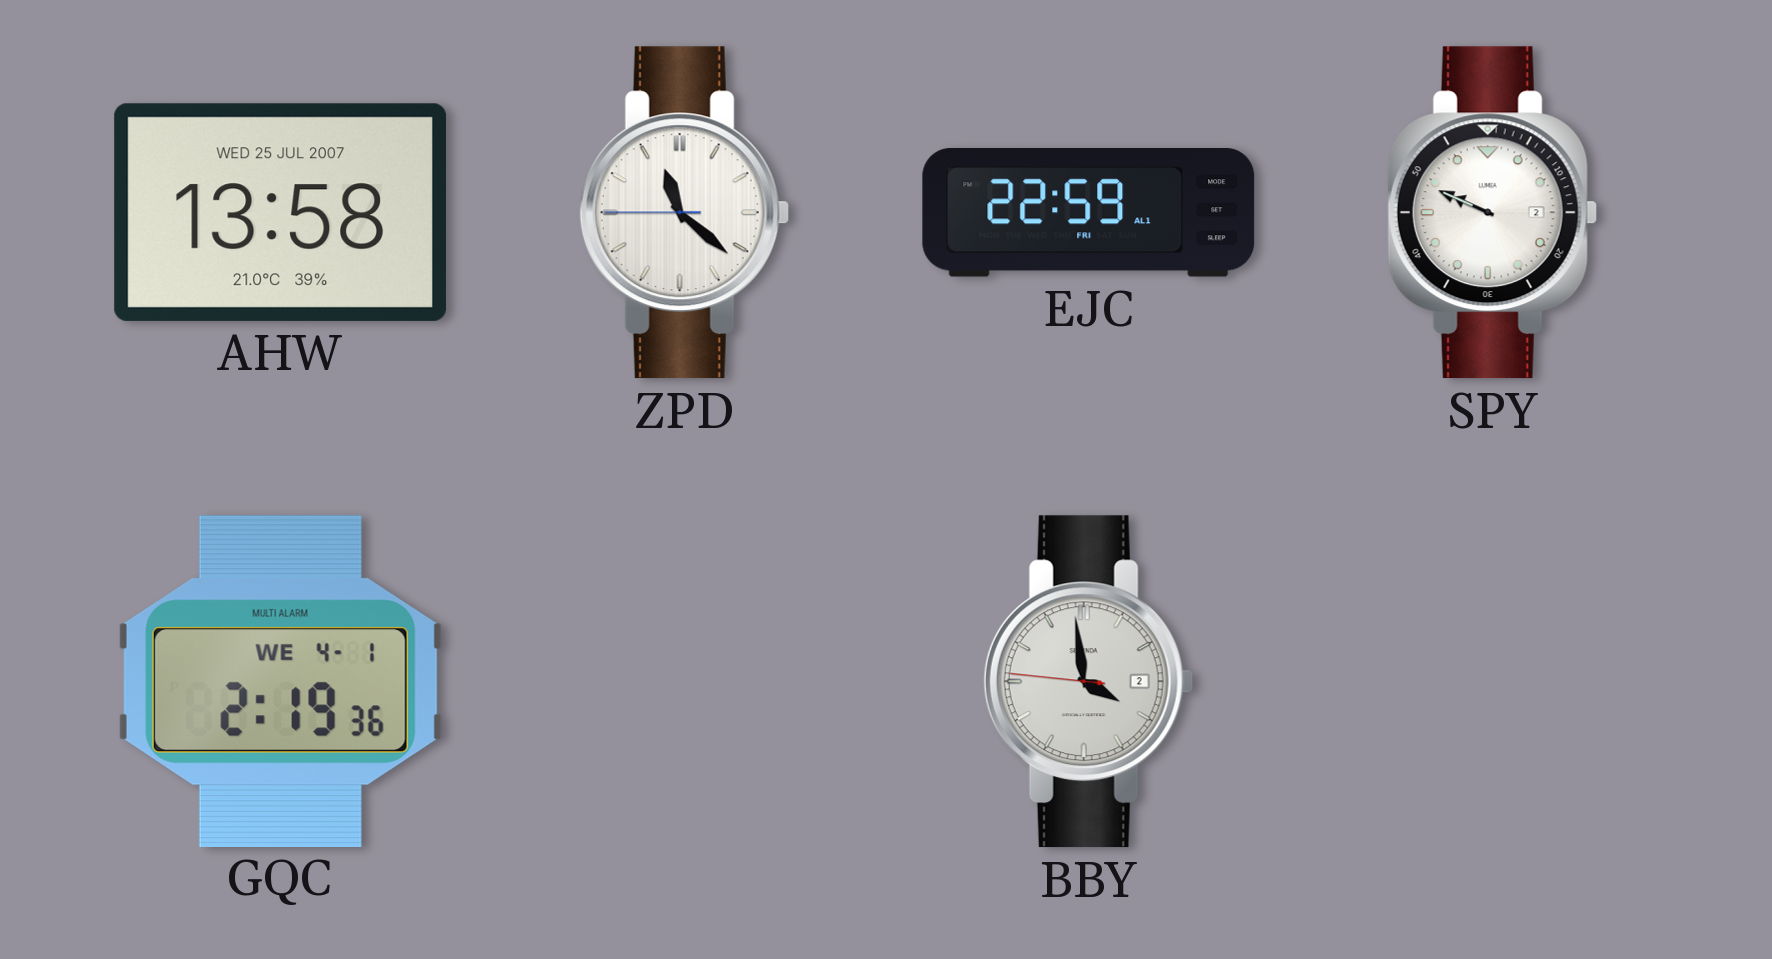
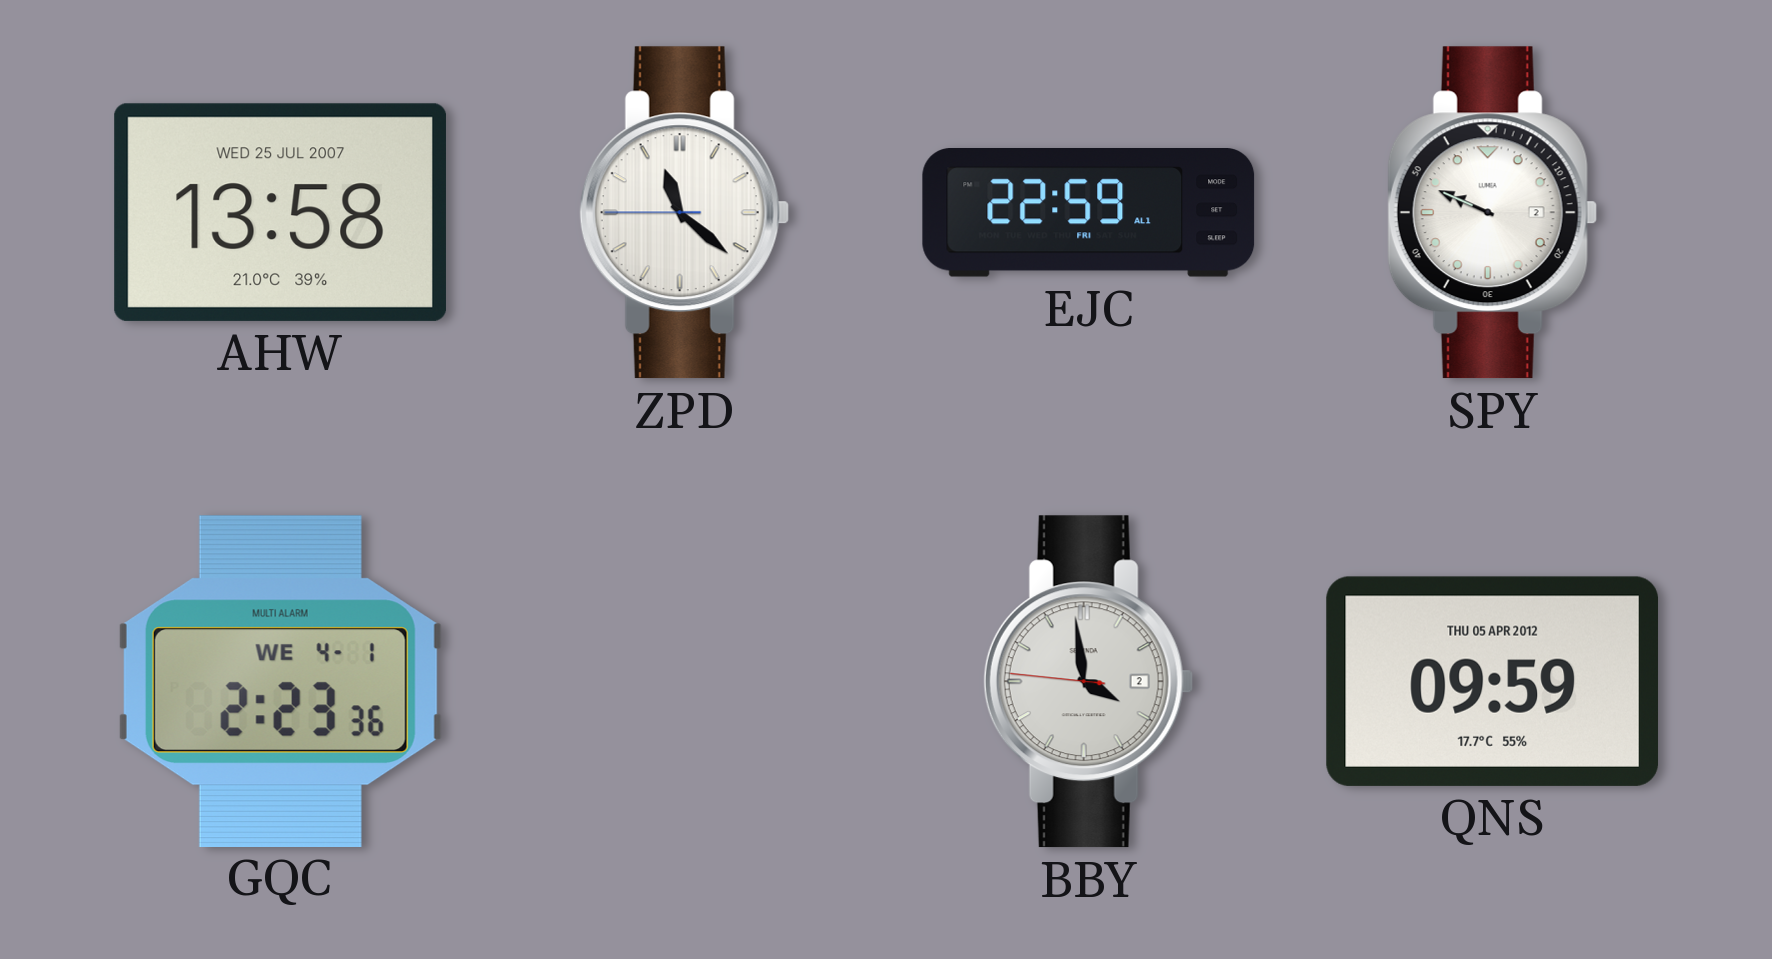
GQC: 2:19 -> 2:23 (280, 681)
QNS: none -> 09:59 (1493, 681)
